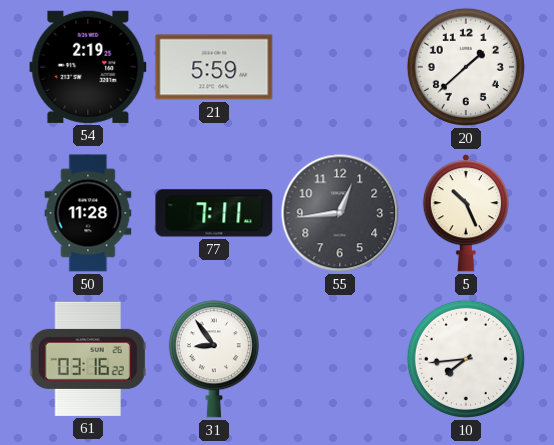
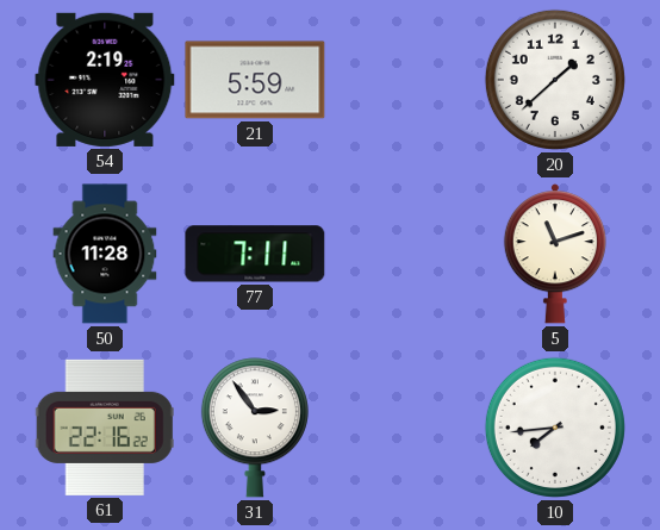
55: 12:44 -> none (340, 213)
5: 10:26 -> 11:12 (555, 254)
61: 03:16 -> 22:16 (105, 428)
31: 8:54 -> 2:54 (255, 428)
